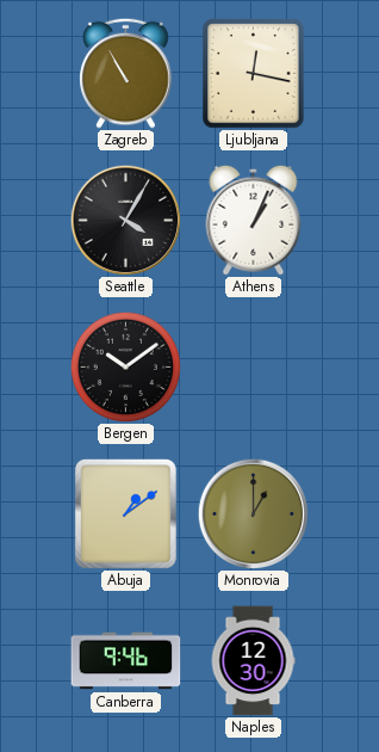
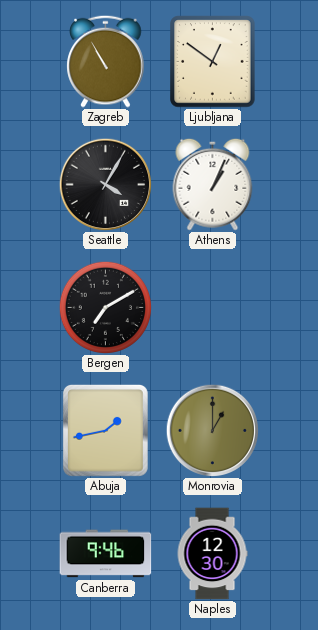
Ljubljana: 12:17 -> 12:51 (213, 62)
Bergen: 10:09 -> 7:10 (105, 307)
Abuja: 1:09 -> 1:43 (105, 430)
